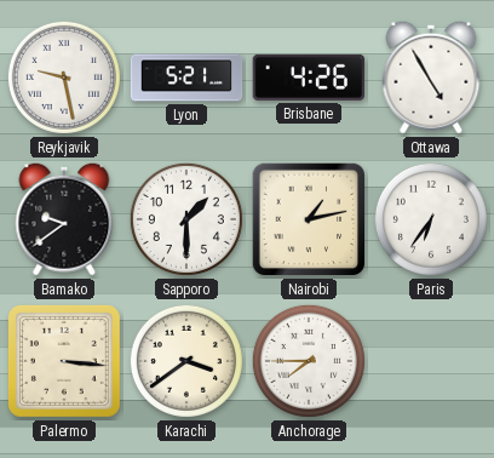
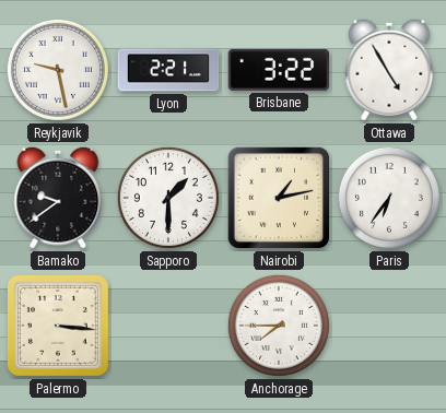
Lyon: 5:21 -> 2:21 (168, 70)
Brisbane: 4:26 -> 3:22 (279, 70)
Karachi: 3:39 -> none (186, 361)
